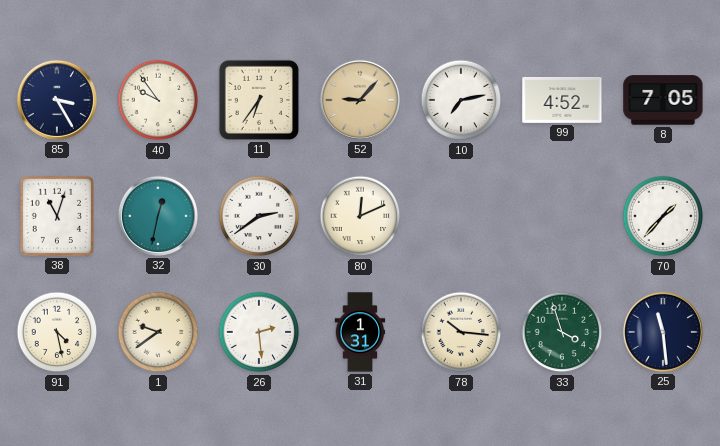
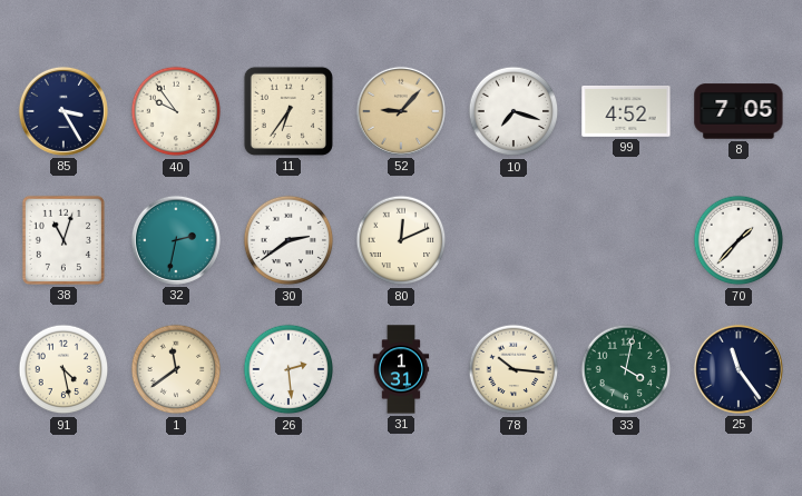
10: 7:13 -> 7:18 (514, 111)
32: 12:32 -> 2:32 (176, 240)
1: 9:39 -> 11:39 (176, 369)
33: 3:57 -> 4:02 (626, 369)
25: 11:29 -> 11:24 (739, 369)
